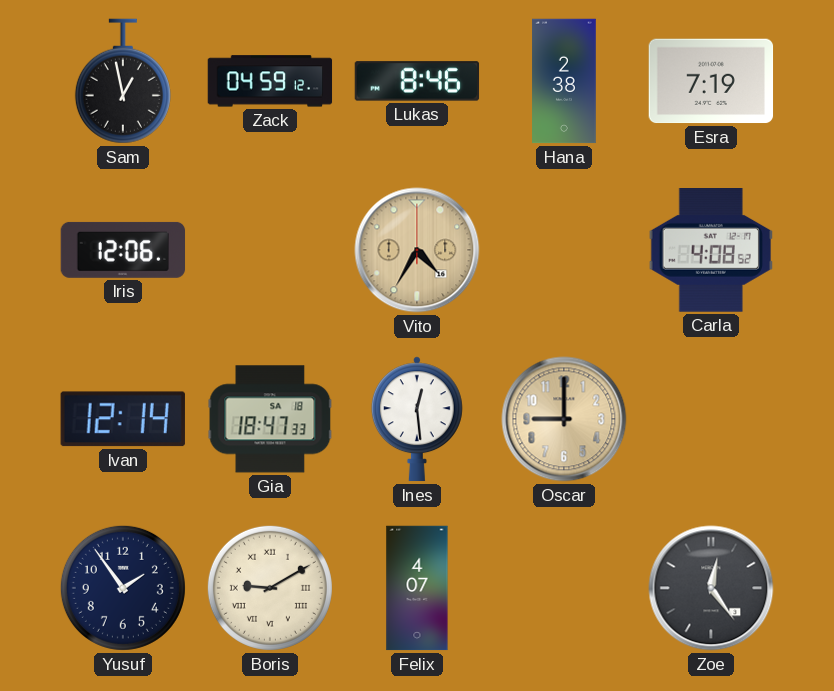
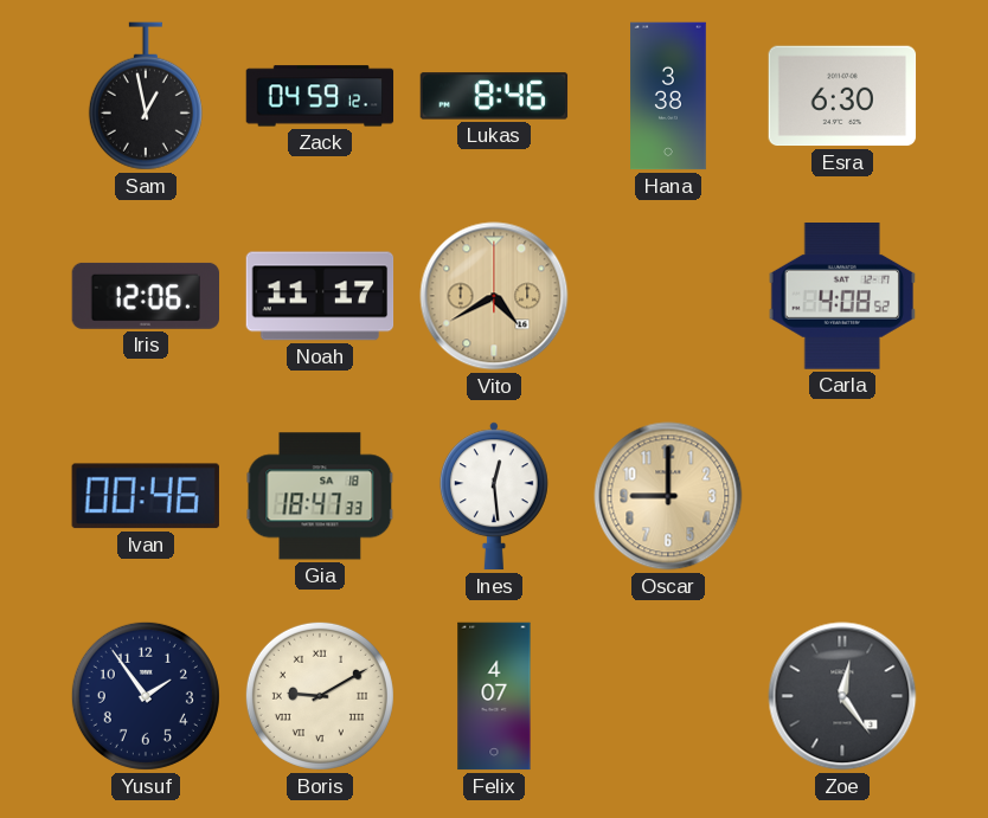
Hana: 2:38 -> 3:38 (668, 96)
Esra: 7:19 -> 6:30 (842, 96)
Noah: none -> 11:17 (320, 296)
Vito: 4:35 -> 4:40 (494, 296)
Ivan: 12:14 -> 00:46 (146, 496)
